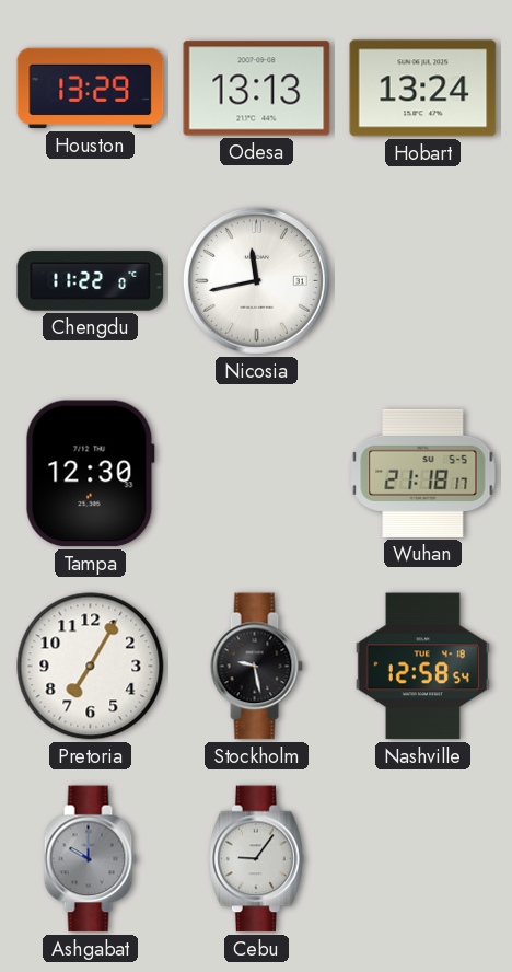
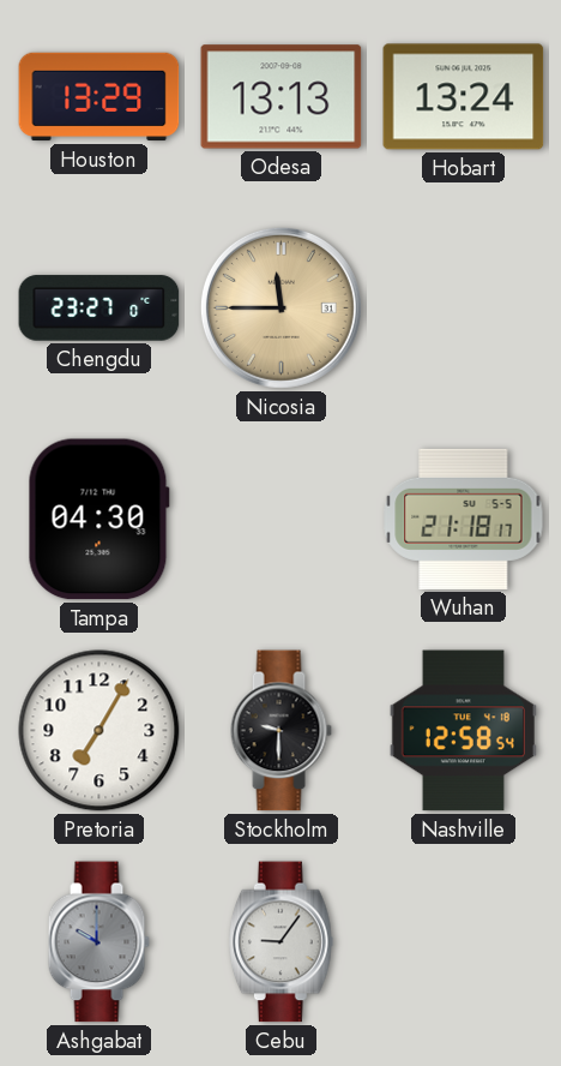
Chengdu: 11:22 -> 23:27 (99, 309)
Nicosia: 11:43 -> 11:45 (280, 307)
Nicosia dial: white -> champagne (280, 307)
Tampa: 12:30 -> 04:30 (98, 520)
Stockholm: 9:28 -> 9:30 (280, 731)
